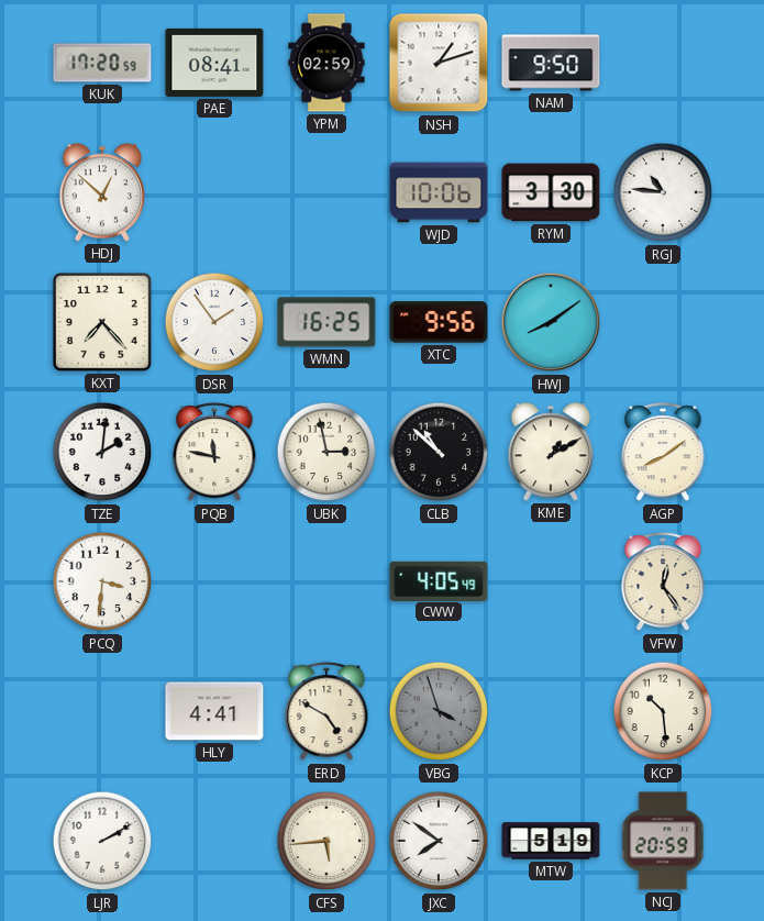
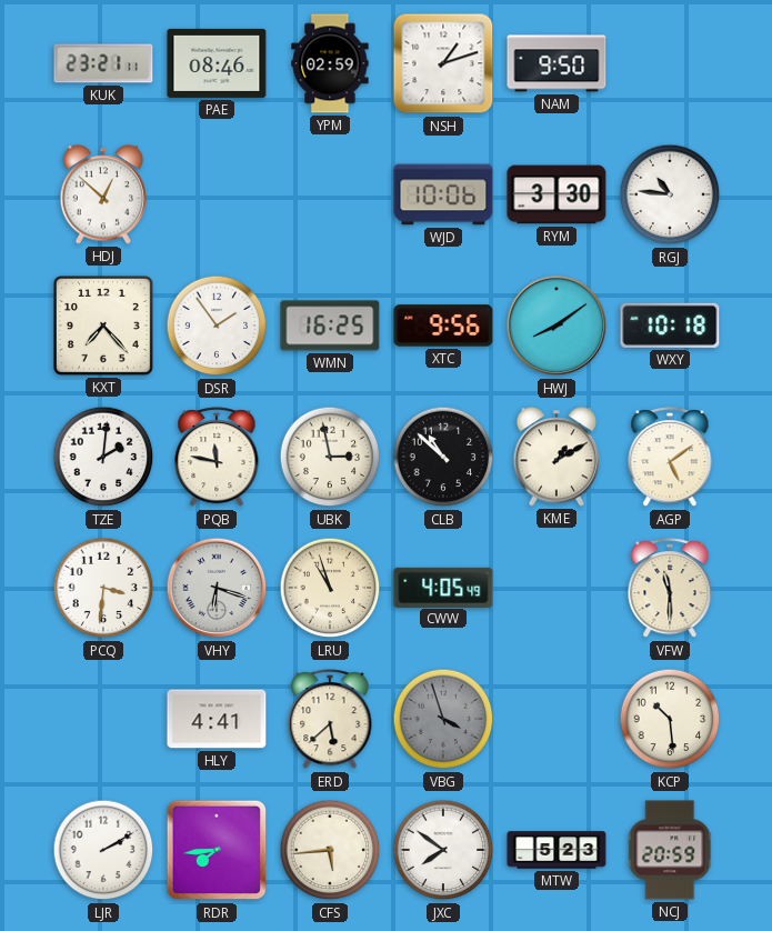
KUK: 17:20 -> 23:21 (103, 63)
PAE: 08:41 -> 08:46 (217, 63)
WXY: none -> 10:18 (670, 326)
AGP: 8:09 -> 5:09 (670, 458)
VHY: none -> 6:18 (217, 588)
LRU: none -> 10:57 (330, 588)
VFW: 12:24 -> 11:30 (670, 589)
ERD: 4:50 -> 5:38 (330, 720)
RDR: none -> 7:44 (217, 850)
MTW: 5:19 -> 5:23 (557, 850)
